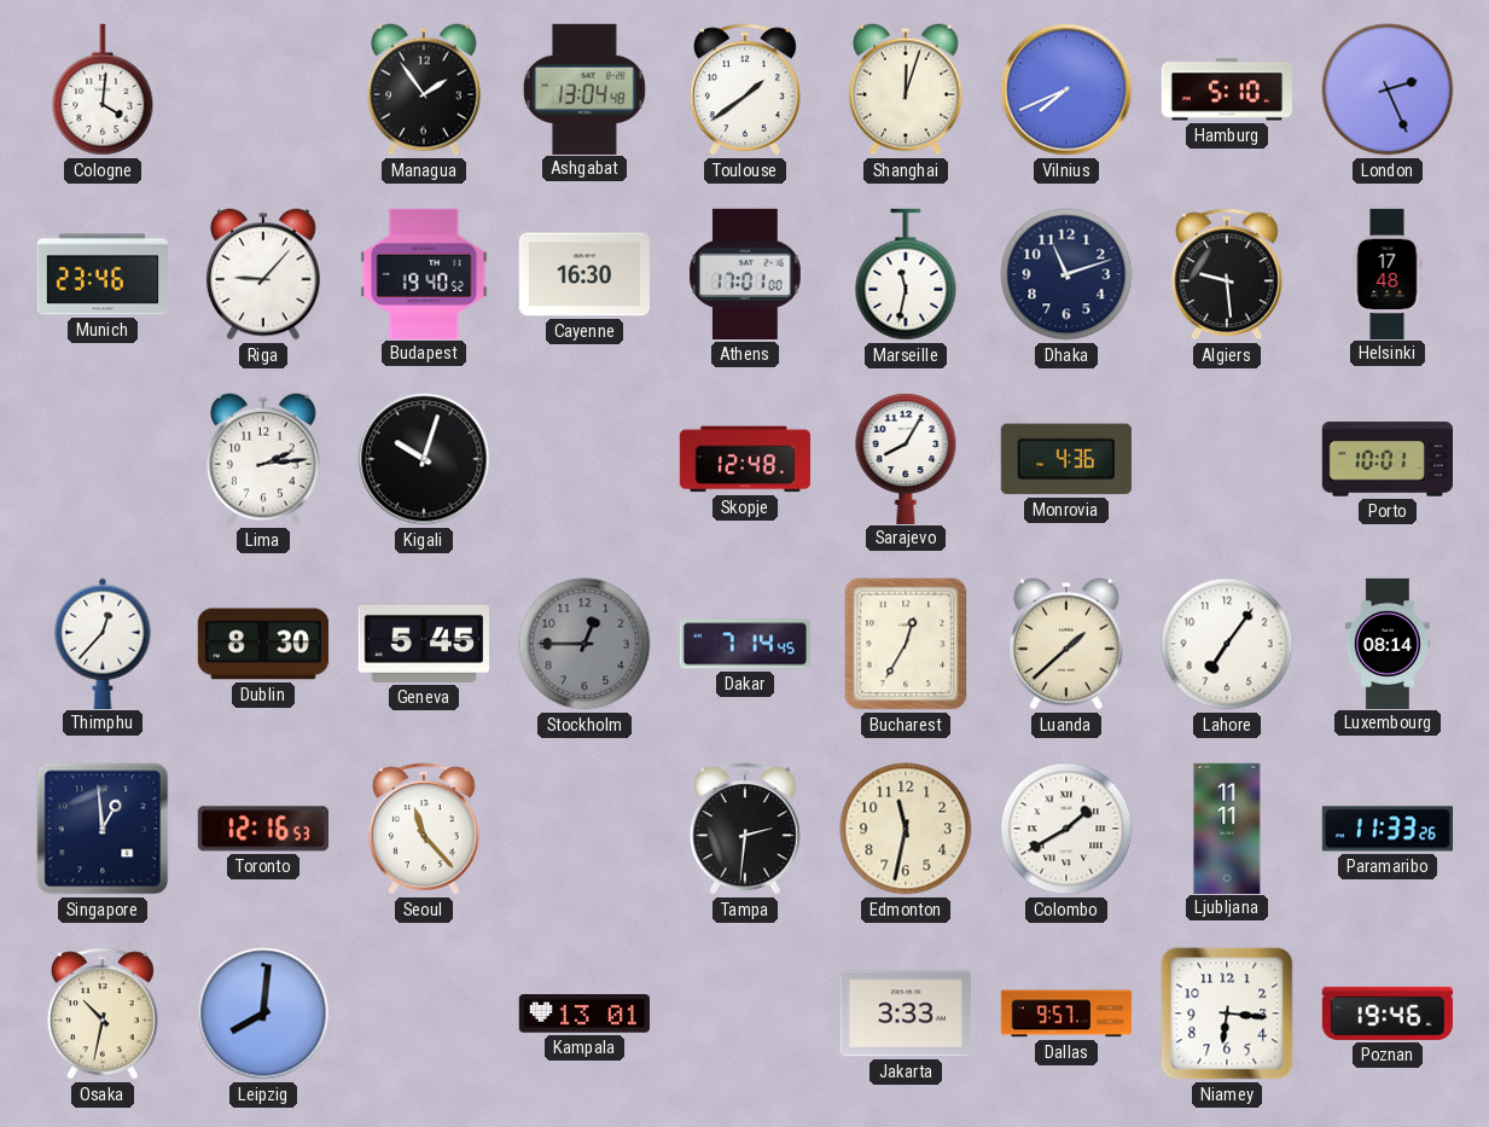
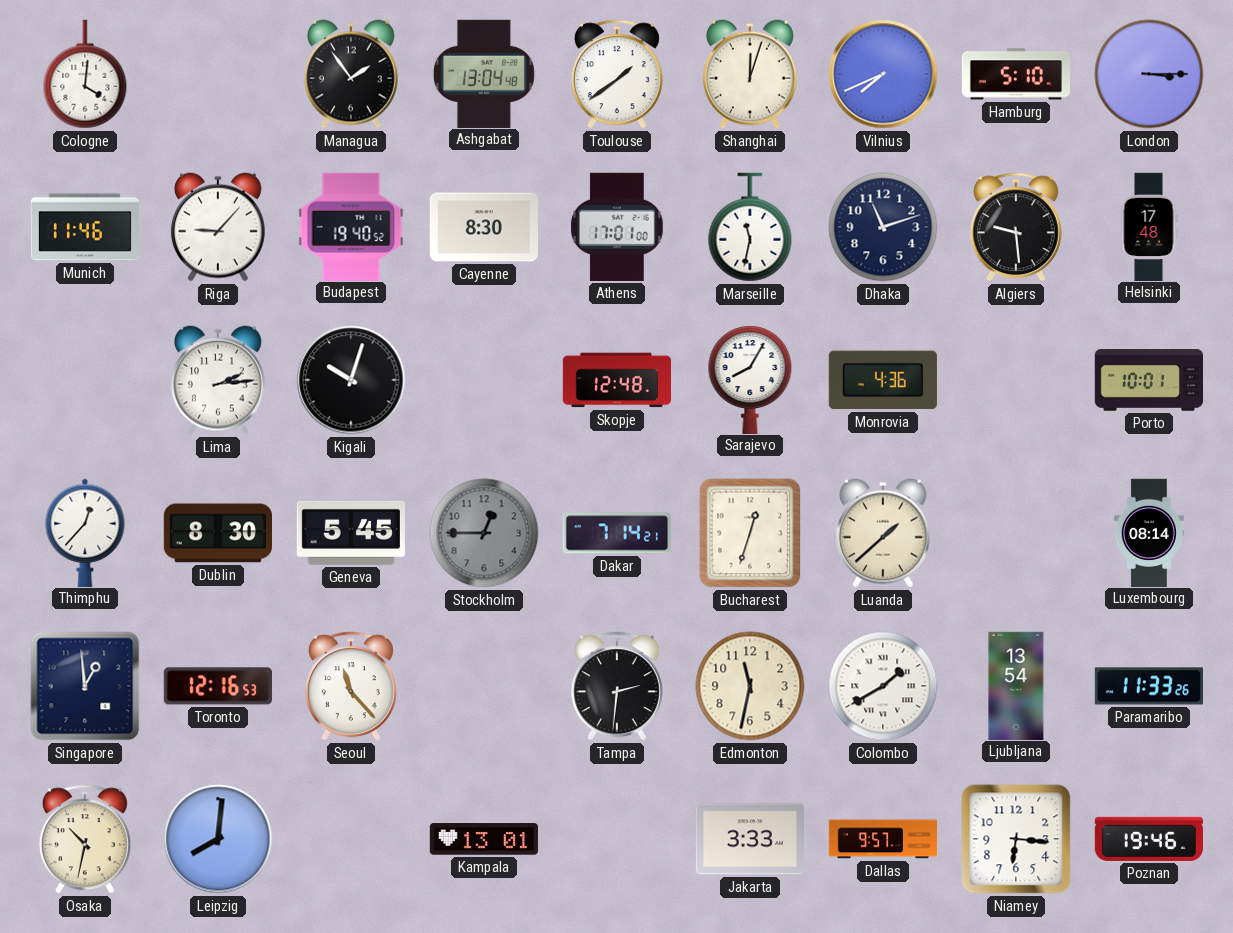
London: 2:26 -> 3:15 (1149, 74)
Munich: 23:46 -> 11:46 (84, 227)
Cayenne: 16:30 -> 8:30 (484, 227)
Dakar: 7:14:45 -> 7:14:21 (616, 533)
Bucharest: 12:35 -> 12:33 (750, 533)
Lahore: 7:06 -> none (1227, 644)
Ljubljana: 11:11 -> 13:54 (1016, 685)
